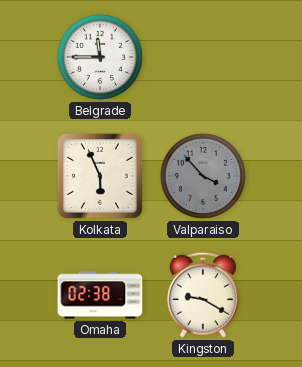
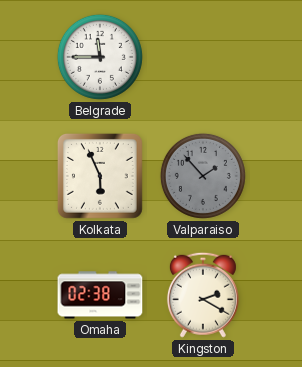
Valparaiso: 3:53 -> 1:53 (203, 176)
Kingston: 9:20 -> 2:20 (203, 295)
